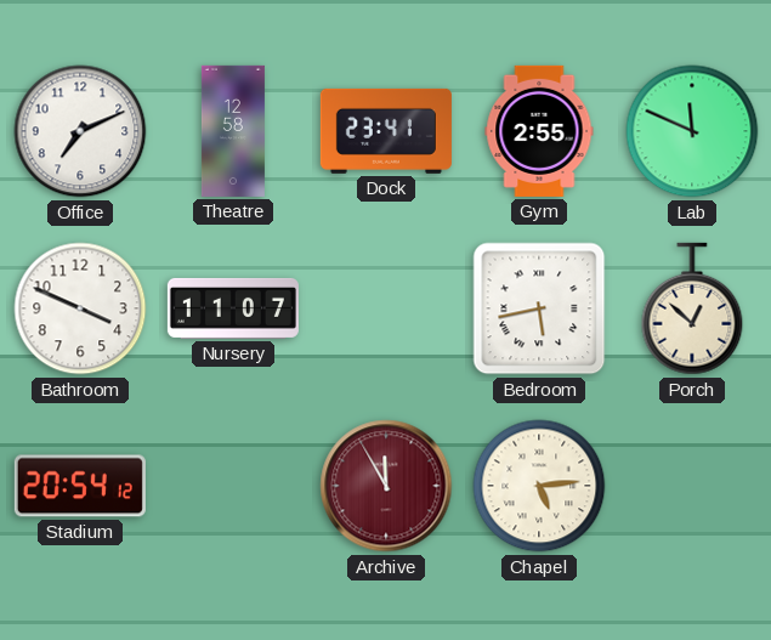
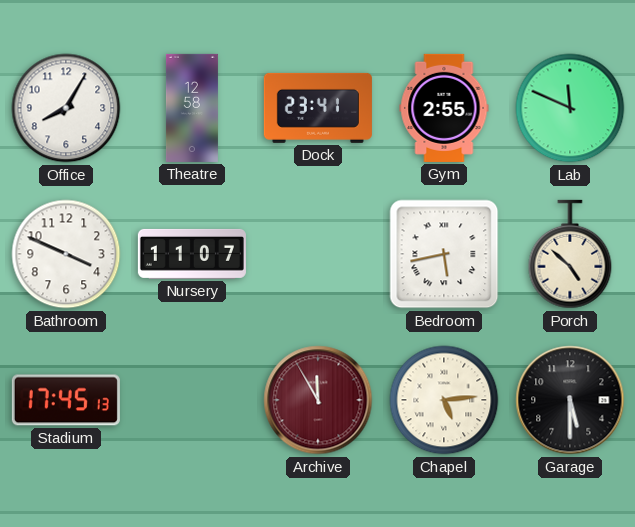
Office: 7:11 -> 8:05 (66, 108)
Porch: 12:52 -> 4:52 (570, 254)
Stadium: 20:54 -> 17:45 (66, 400)
Garage: none -> 5:30 (570, 400)
